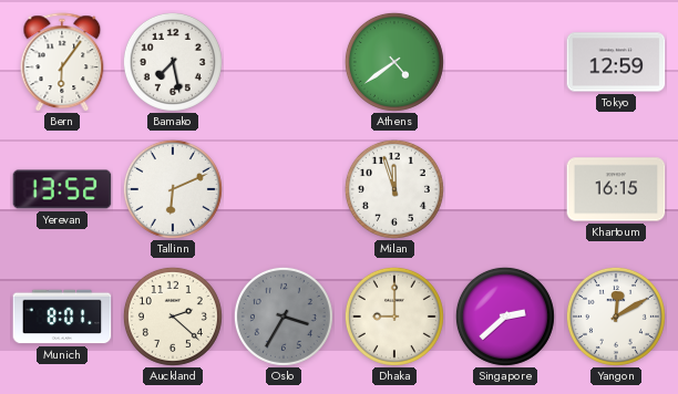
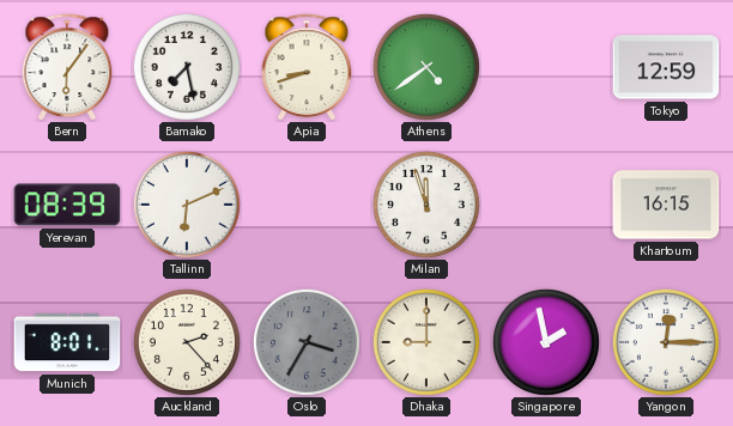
Apia: none -> 8:42 (307, 67)
Yerevan: 13:52 -> 08:39 (67, 205)
Auckland: 2:22 -> 2:23 (187, 342)
Singapore: 2:38 -> 1:58 (546, 342)
Yangon: 12:10 -> 12:15 (666, 342)
